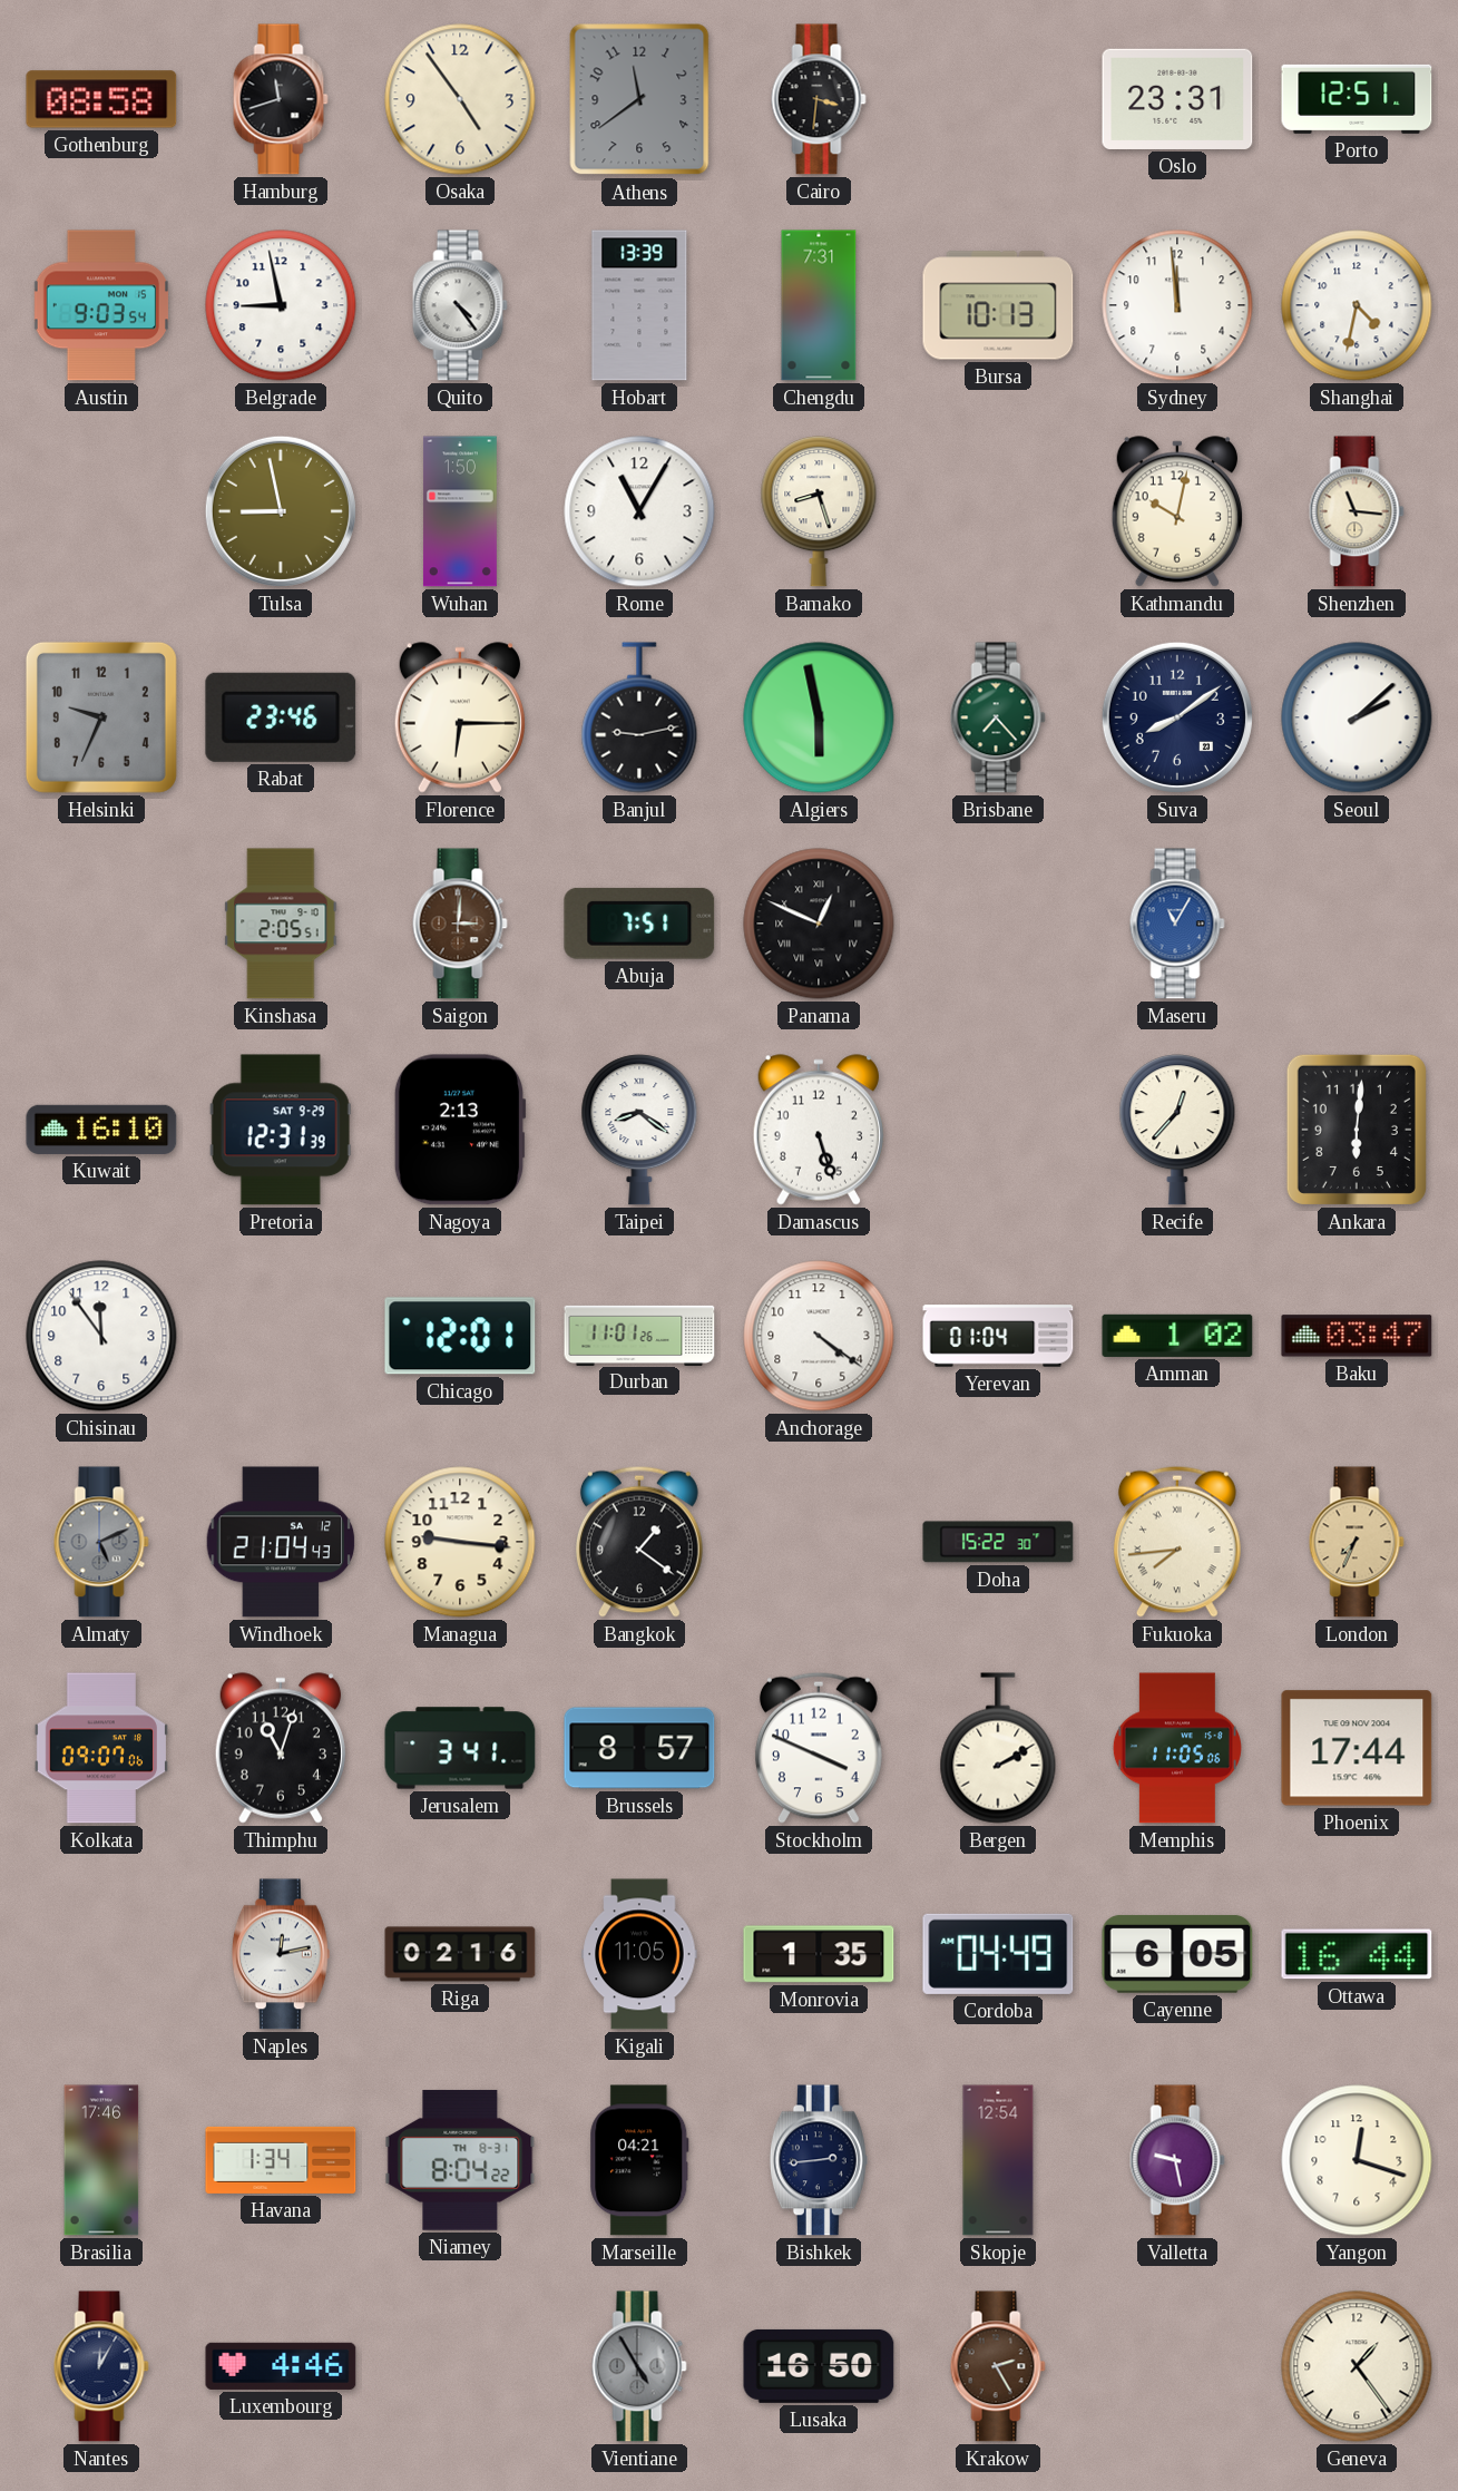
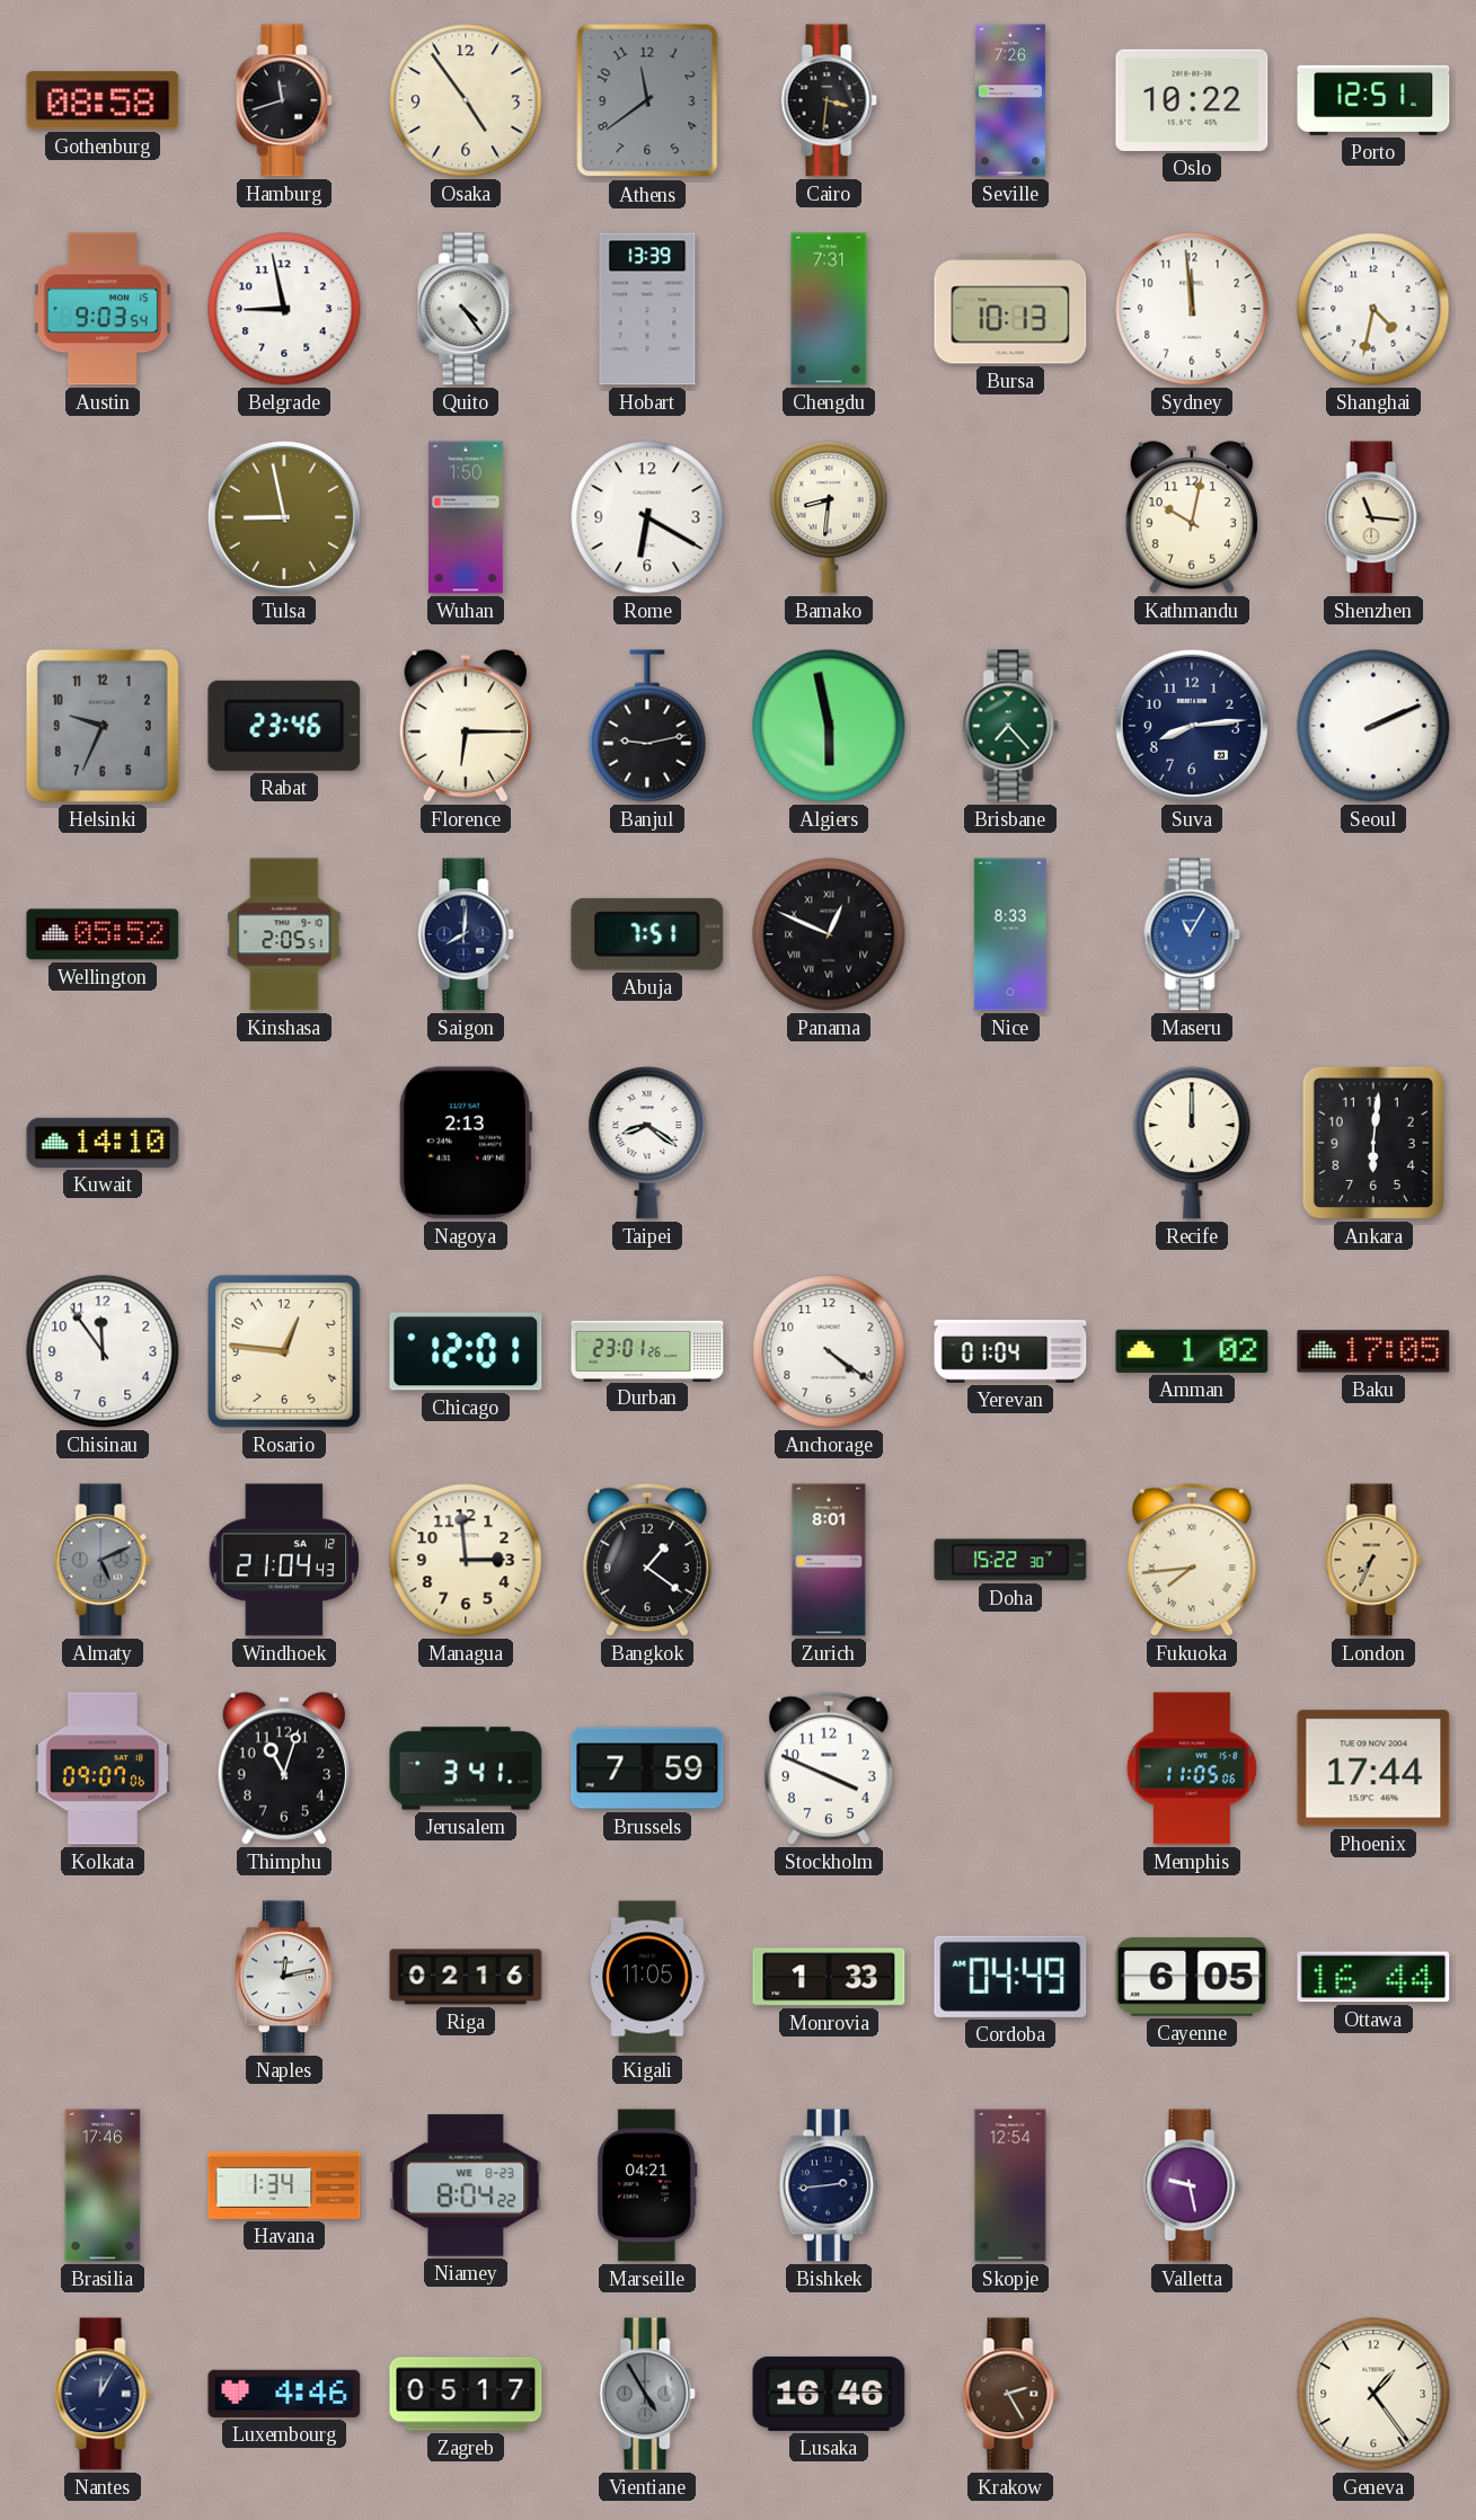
Seville: none -> 7:26 (1010, 100)
Oslo: 23:31 -> 10:22 (1192, 100)
Rome: 11:05 -> 6:20 (647, 517)
Bamako: 8:27 -> 8:31 (829, 517)
Suva: 8:09 -> 8:14 (1192, 726)
Seoul: 2:08 -> 2:11 (1373, 726)
Wellington: none -> 05:52 (103, 934)
Saigon: 3:01 -> 8:01 (466, 934)
Saigon dial: brown -> navy (466, 934)
Nice: none -> 8:33 (1010, 934)
Kuwait: 16:10 -> 14:10 (103, 1143)
Pretoria: 12:31 -> none (281, 1130)
Damascus: 5:27 -> none (819, 1130)
Recife: 12:37 -> 12:00 (1192, 1143)
Rosario: none -> 12:46 (284, 1351)
Durban: 11:01 -> 23:01 (647, 1350)
Baku: 03:47 -> 17:05 (1373, 1351)
Managua: 9:16 -> 2:59 (466, 1560)
Zurich: none -> 8:01 (829, 1560)
Brussels: 8:57 -> 7:59 (647, 1768)
Bergen: 2:10 -> none (998, 1748)
Monrovia: 1:35 -> 1:33 (829, 1977)
Niamey date: TH 8-31 -> WE 8-23 (466, 2185)
Yangon: 12:18 -> none (1357, 2160)
Zagreb: none -> 05:17 (466, 2394)
Lusaka: 16:50 -> 16:46 (829, 2394)
